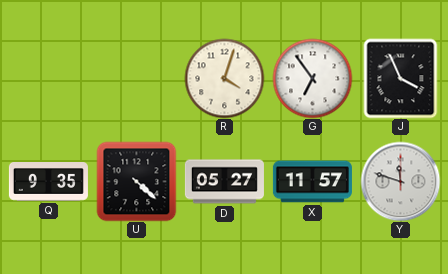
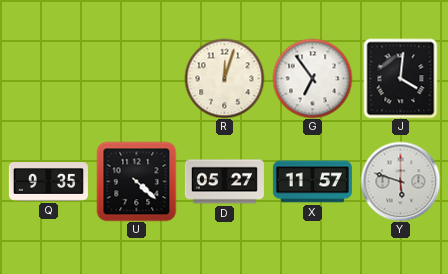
R: 4:03 -> 12:03 (224, 78)
J: 3:56 -> 4:01 (401, 78)
Y: 11:48 -> 5:48 (400, 181)
